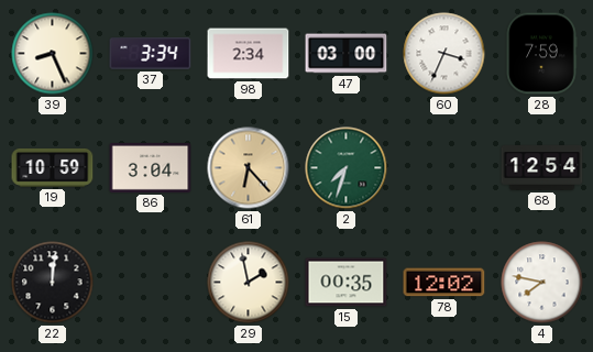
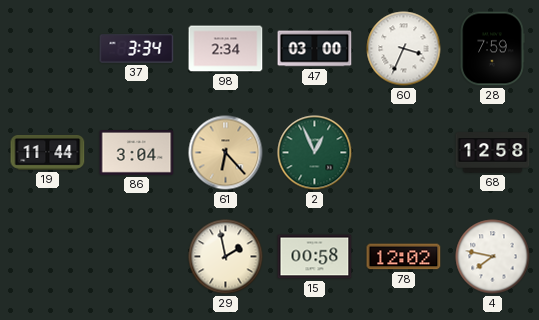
39: 8:26 -> none (53, 54)
19: 10:59 -> 11:44 (48, 152)
2: 7:33 -> 12:56 (315, 153)
68: 12:54 -> 12:58 (493, 153)
22: 12:01 -> none (53, 283)
15: 00:35 -> 00:58 (315, 257)
